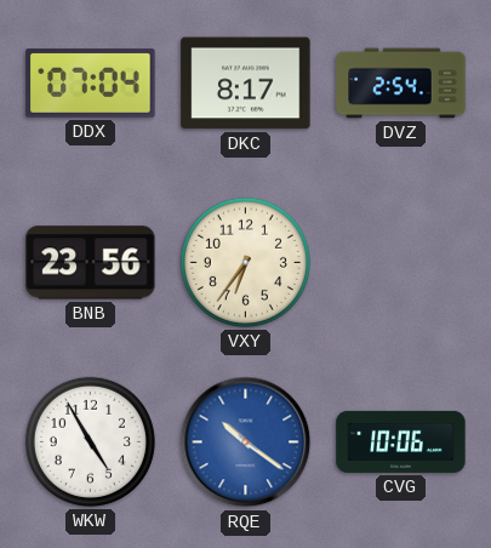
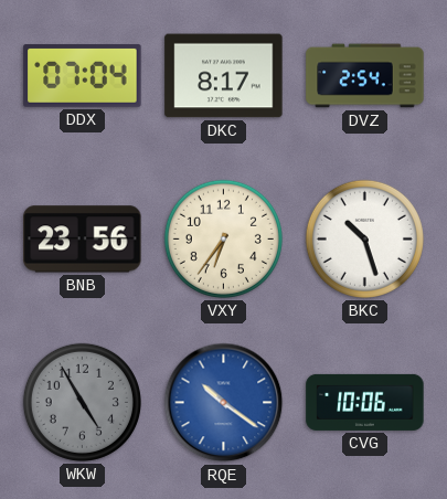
BKC: none -> 10:27 (364, 238)
WKW dial: white -> grey (82, 402)
